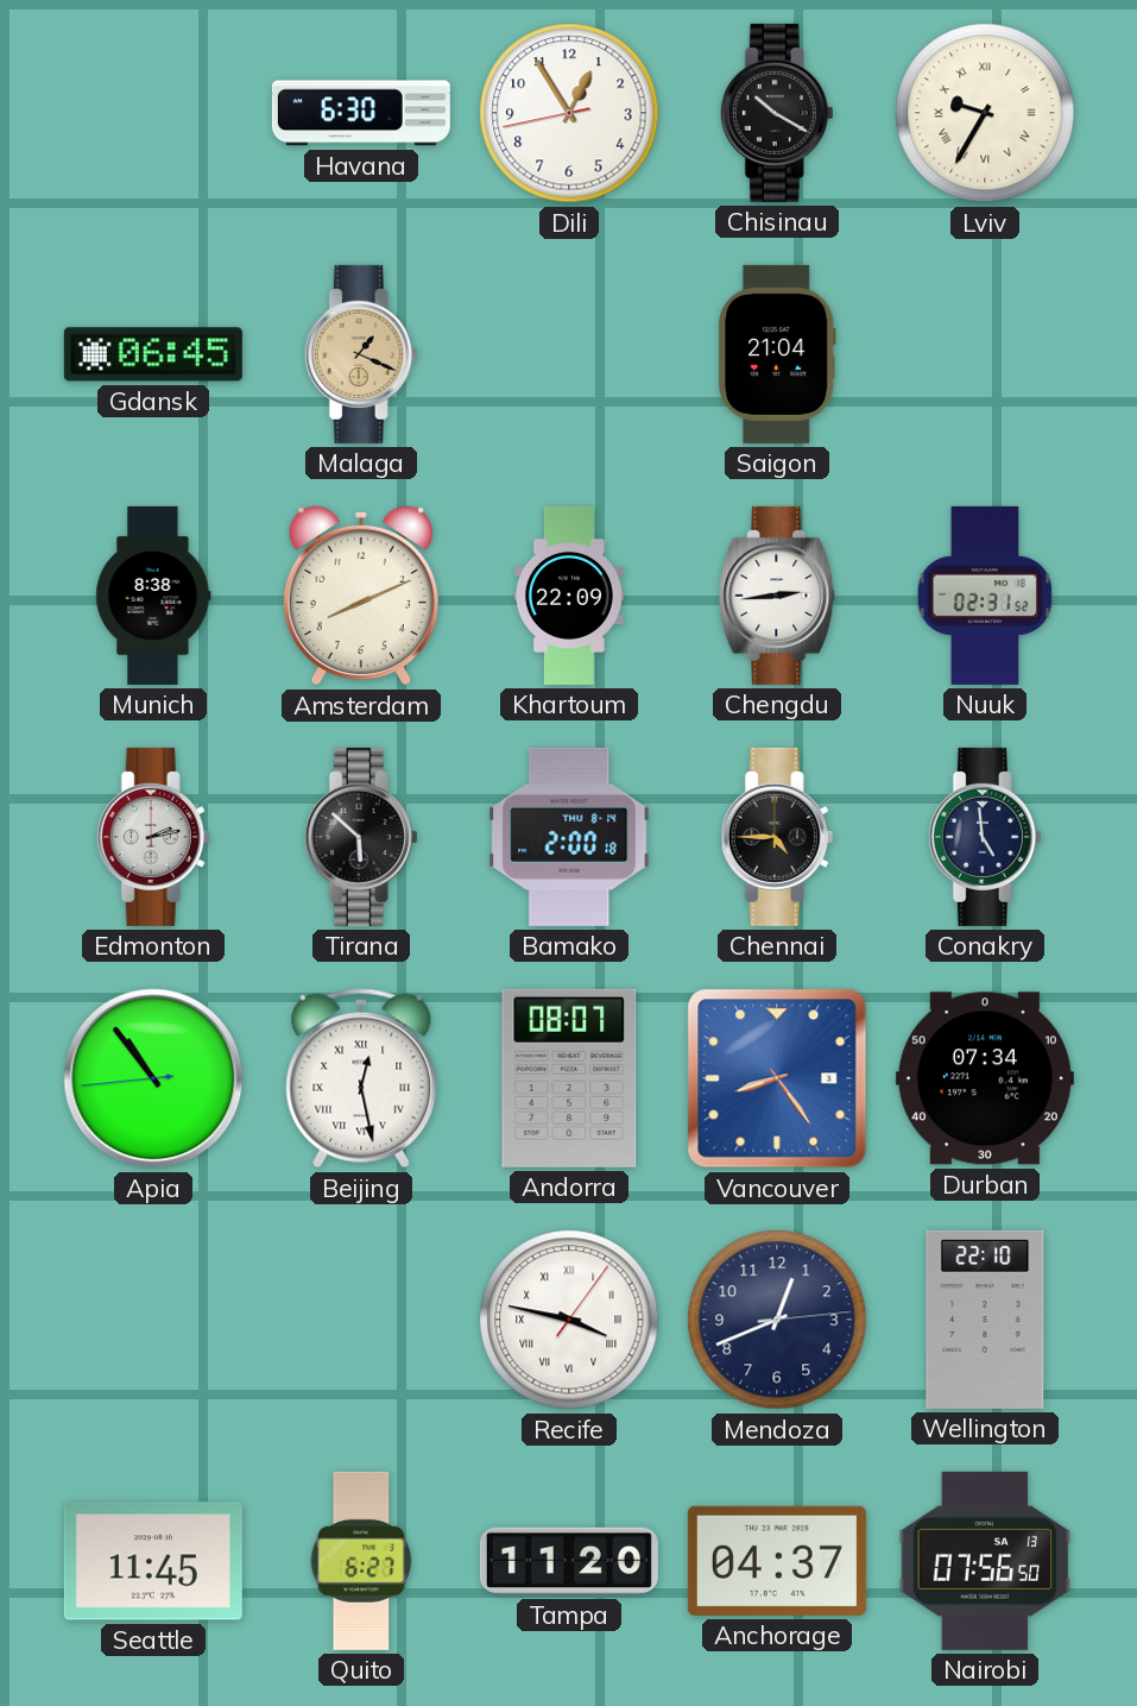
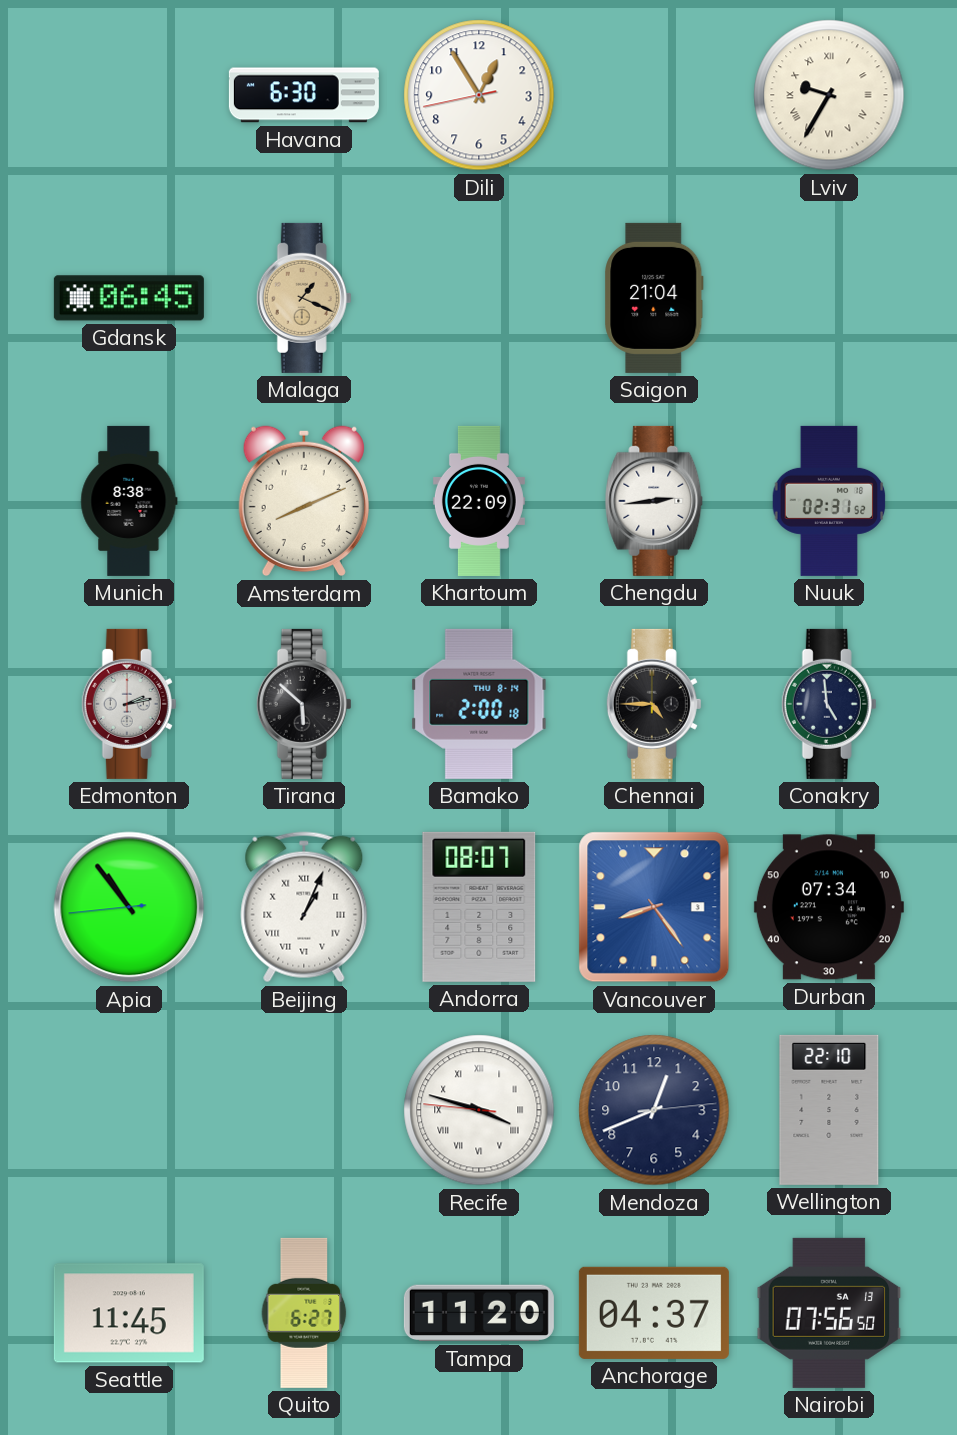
Chisinau: 10:20 -> none (777, 113)
Beijing: 12:28 -> 1:04 (304, 907)
Recife: 3:47:06 -> 3:47:46 (479, 1110)
